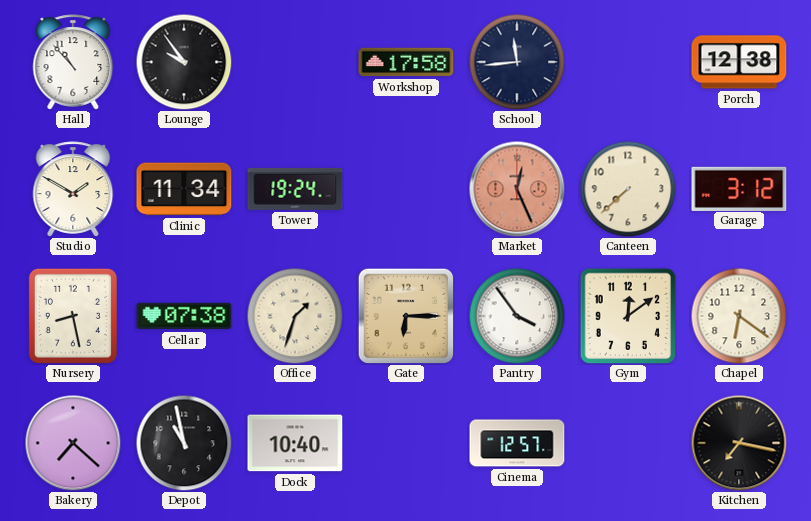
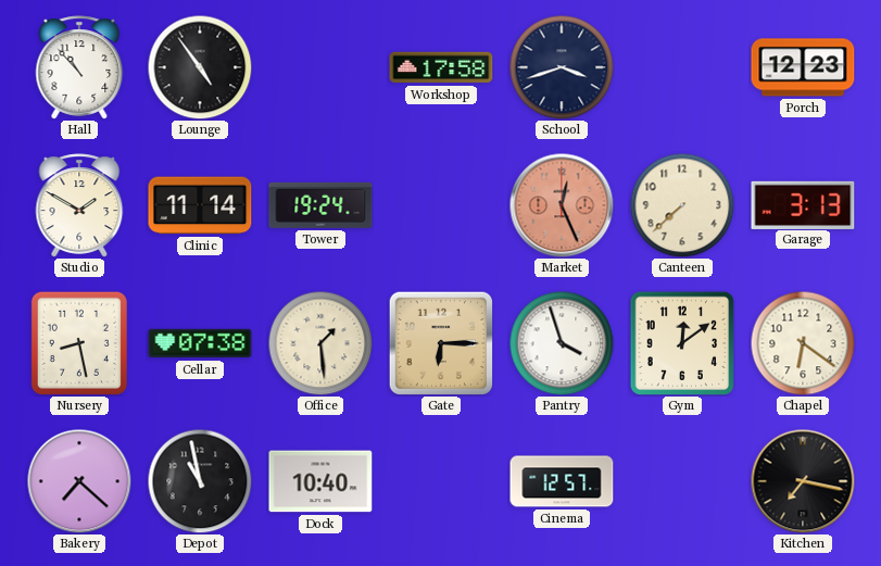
Lounge: 9:54 -> 4:54 (200, 67)
School: 11:44 -> 3:42 (562, 67)
Porch: 12:38 -> 12:23 (803, 67)
Clinic: 11:34 -> 11:14 (200, 205)
Garage: 3:12 -> 3:13 (803, 204)
Office: 1:33 -> 1:29 (320, 343)
Pantry: 3:54 -> 3:57 (562, 343)
